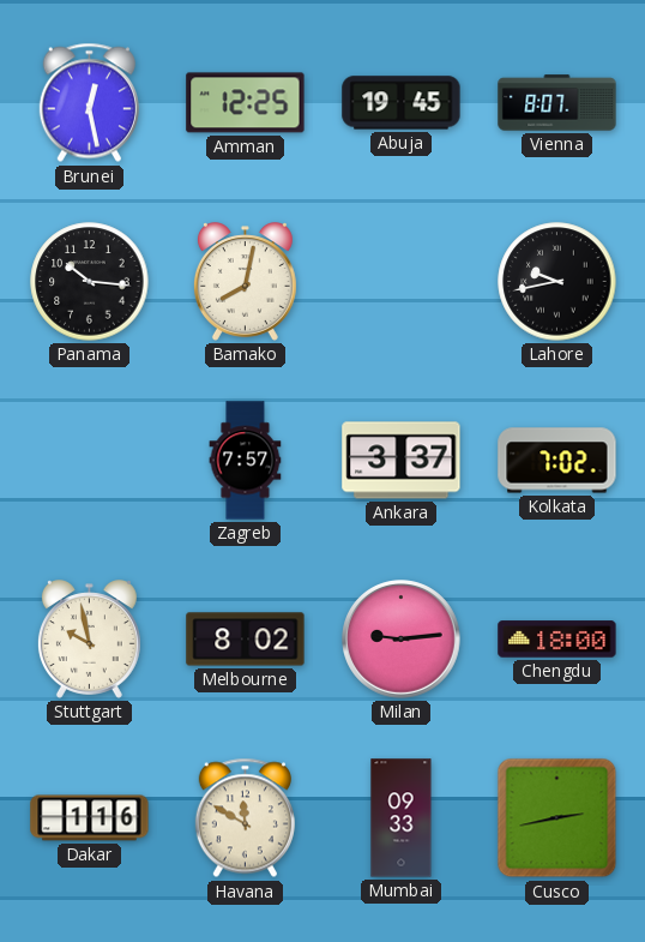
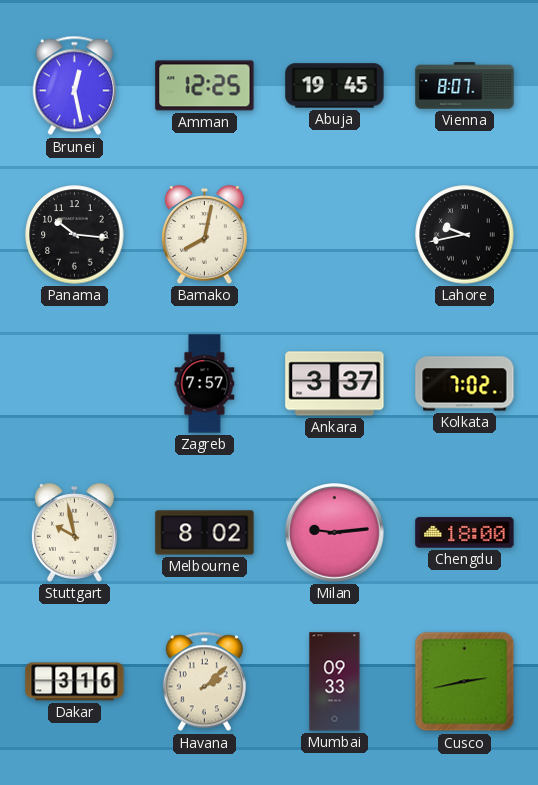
Dakar: 1:16 -> 3:16 (75, 682)
Havana: 11:50 -> 2:08 (204, 682)
